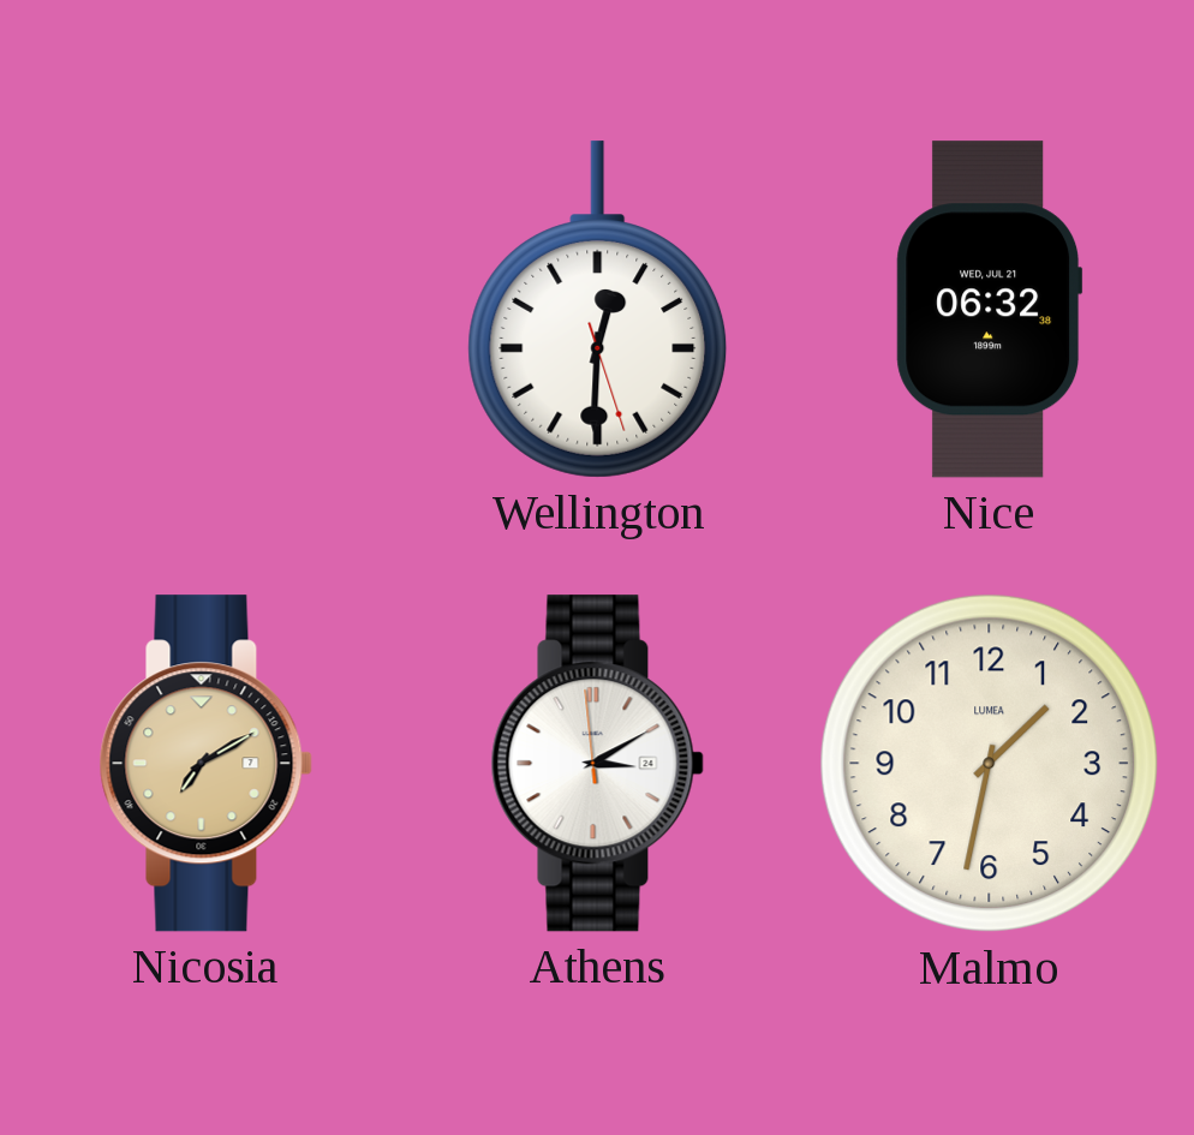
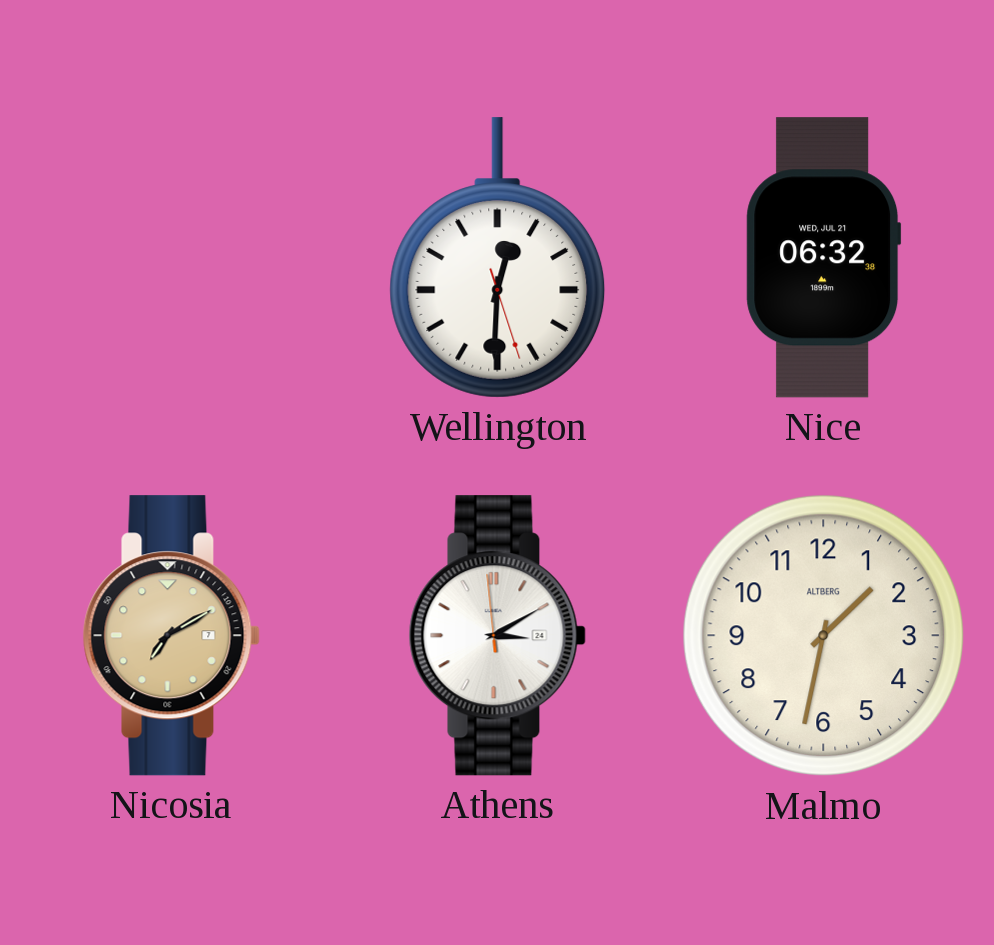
Malmo brand: LUMEA -> ALTBERG (824, 636)
